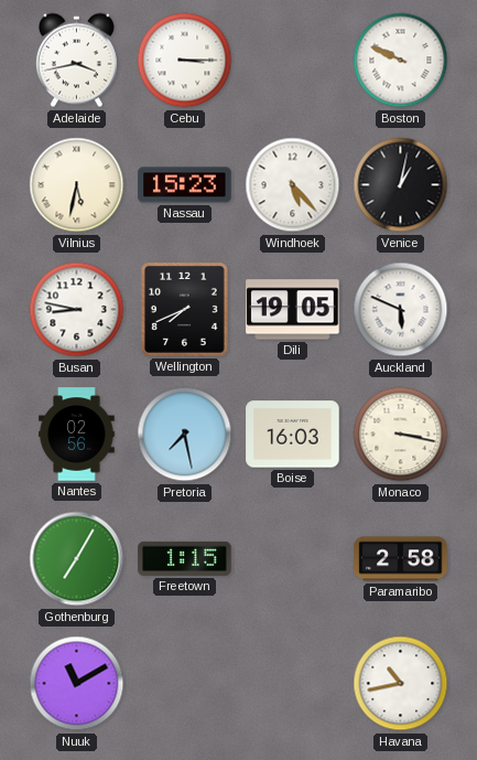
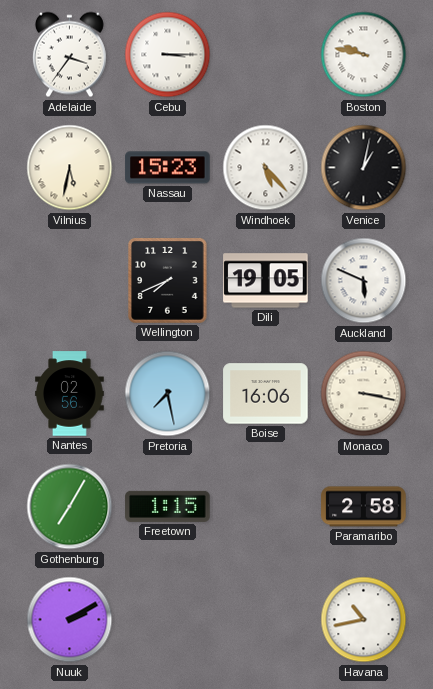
Adelaide: 3:43 -> 3:36 (69, 55)
Boston: 9:49 -> 9:47 (364, 55)
Busan: 8:47 -> none (77, 310)
Boise: 16:03 -> 16:06 (266, 394)
Nuuk: 11:10 -> 2:10 (70, 620)
